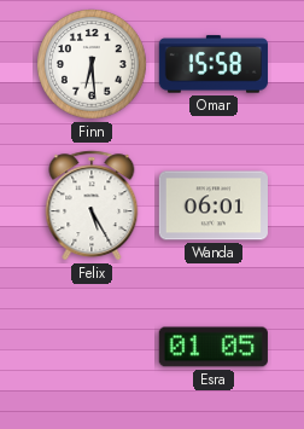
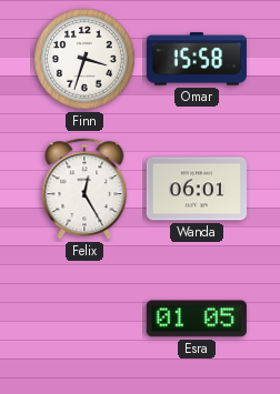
Finn: 6:29 -> 3:33 (84, 59)
Felix: 5:25 -> 12:25 (84, 189)
